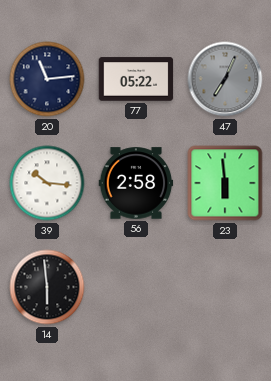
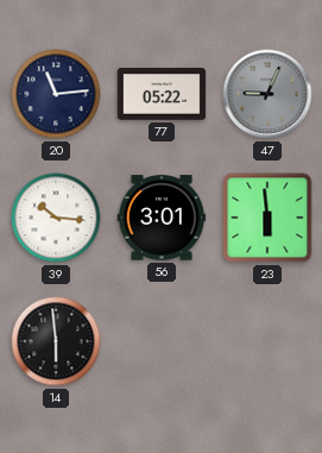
47: 7:04 -> 9:04 (267, 94)
56: 2:58 -> 3:01 (162, 218)
